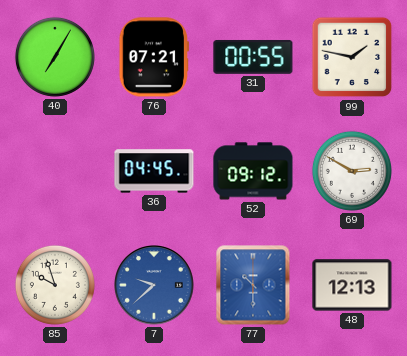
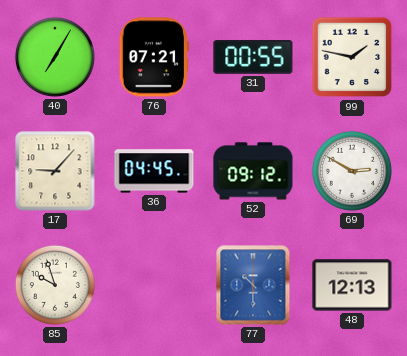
17: none -> 9:07 (55, 171)
7: 9:38 -> none (155, 286)
